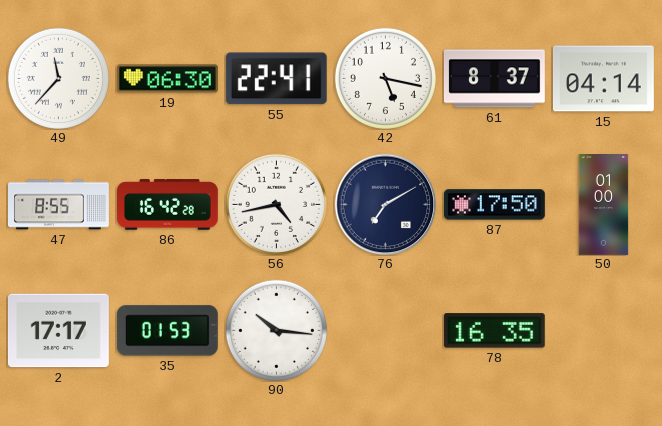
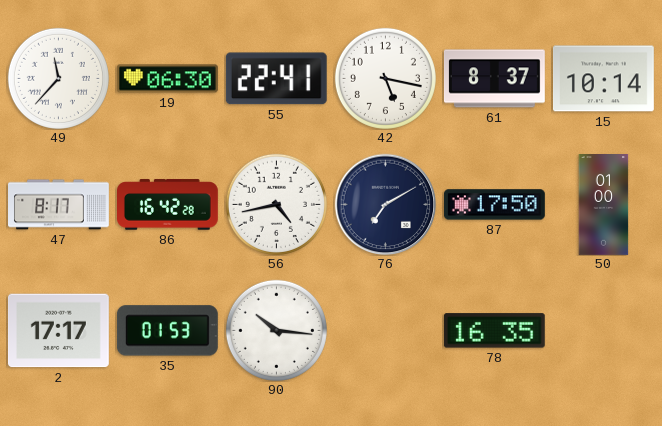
15: 04:14 -> 10:14 (604, 79)
47: 8:55 -> 8:17 (59, 205)
